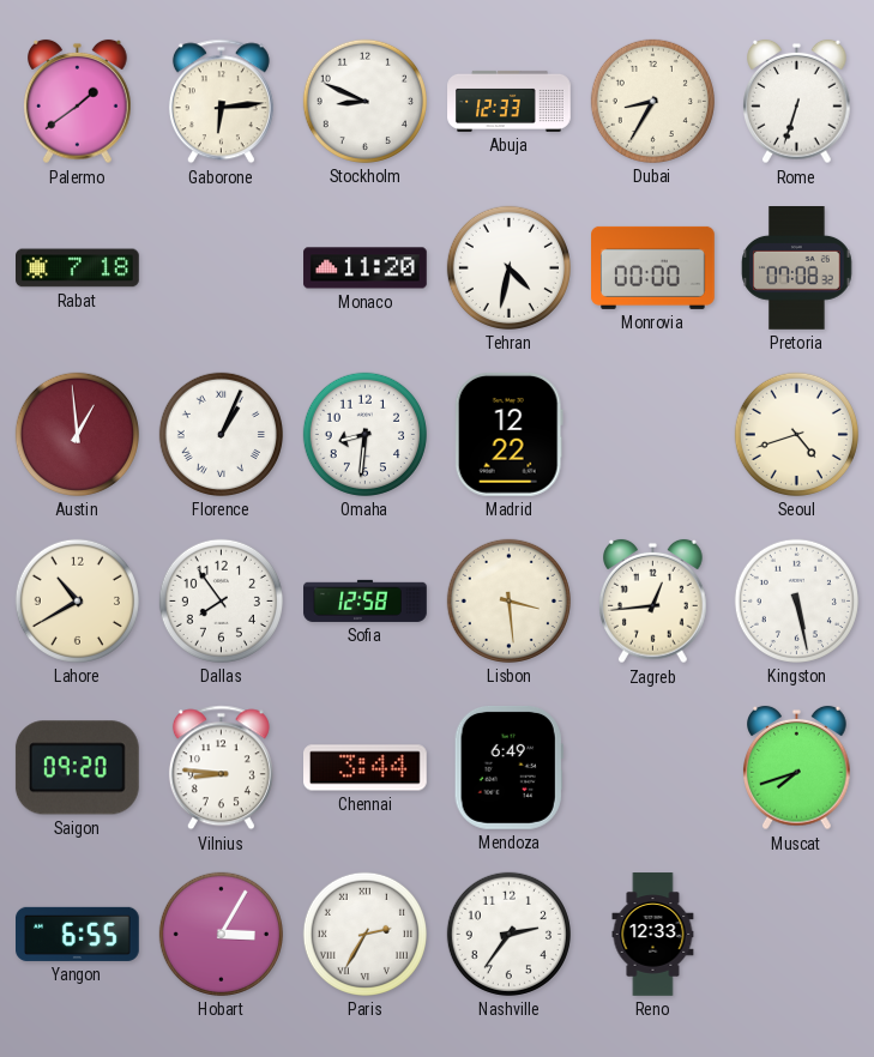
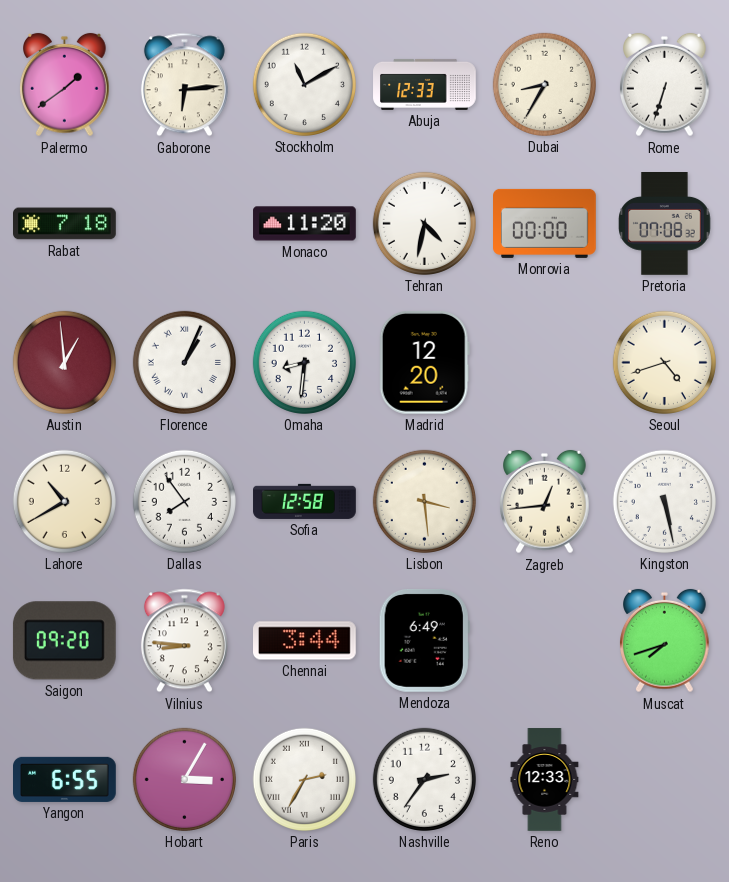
Stockholm: 8:49 -> 11:10 (304, 84)
Madrid: 12:22 -> 12:20 (424, 362)
